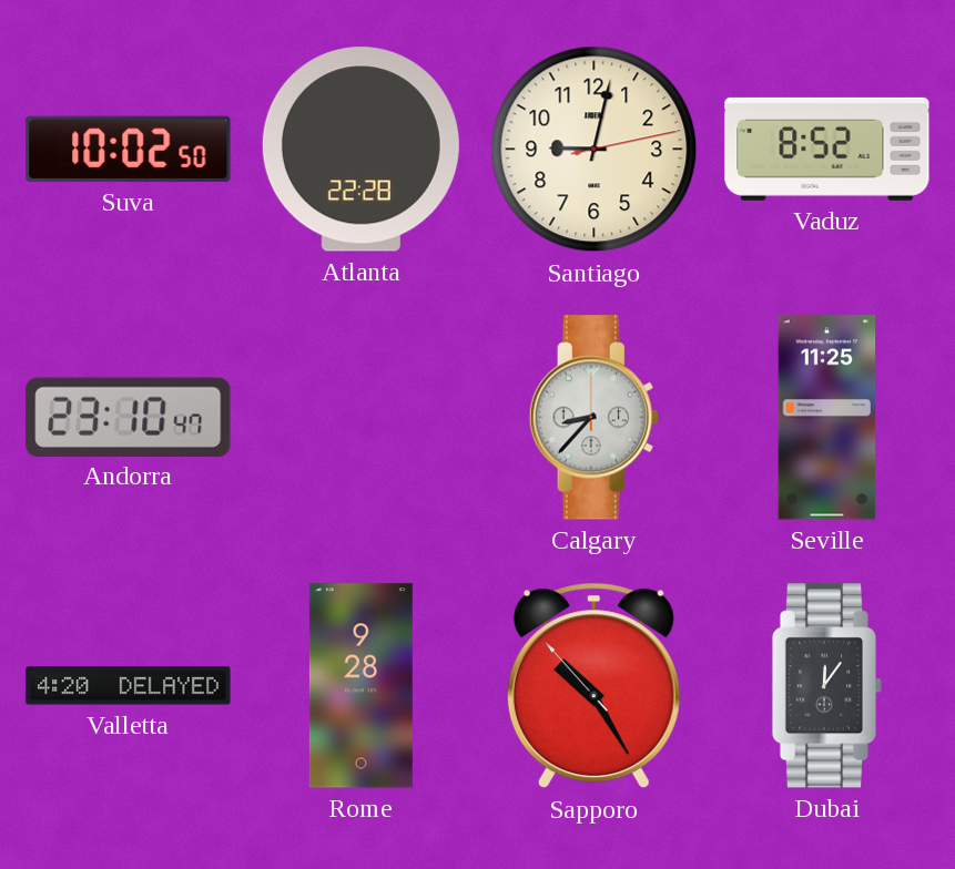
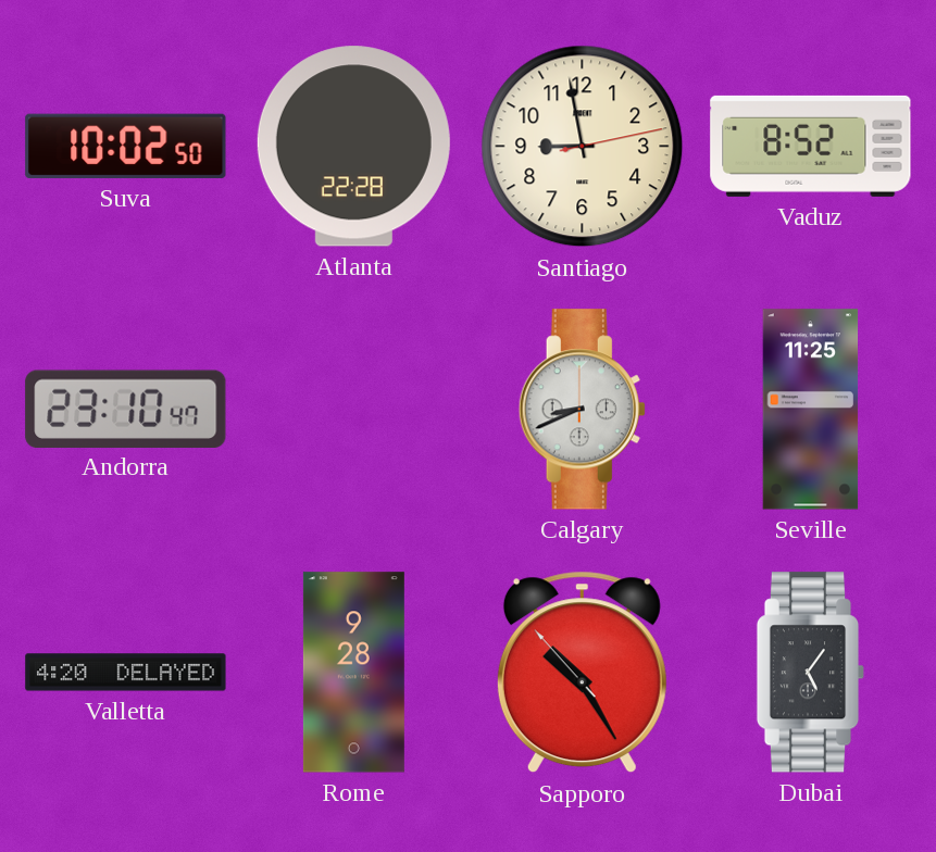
Santiago: 9:02 -> 8:58 (583, 147)
Calgary: 8:37 -> 8:41 (582, 410)
Dubai: 12:06 -> 5:06 (811, 673)
